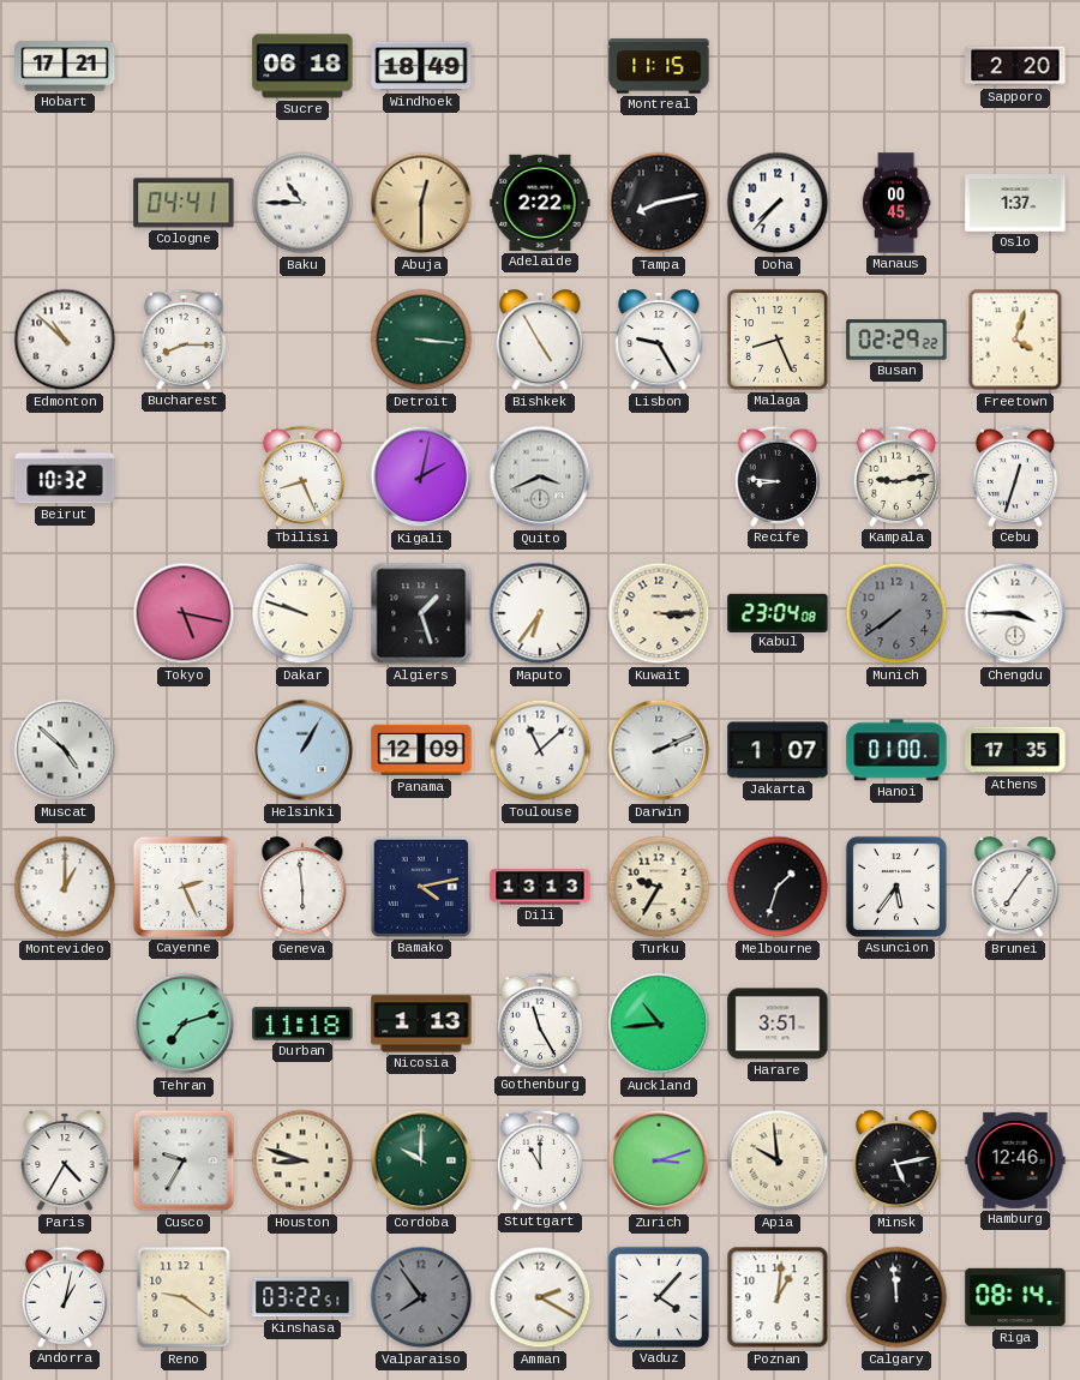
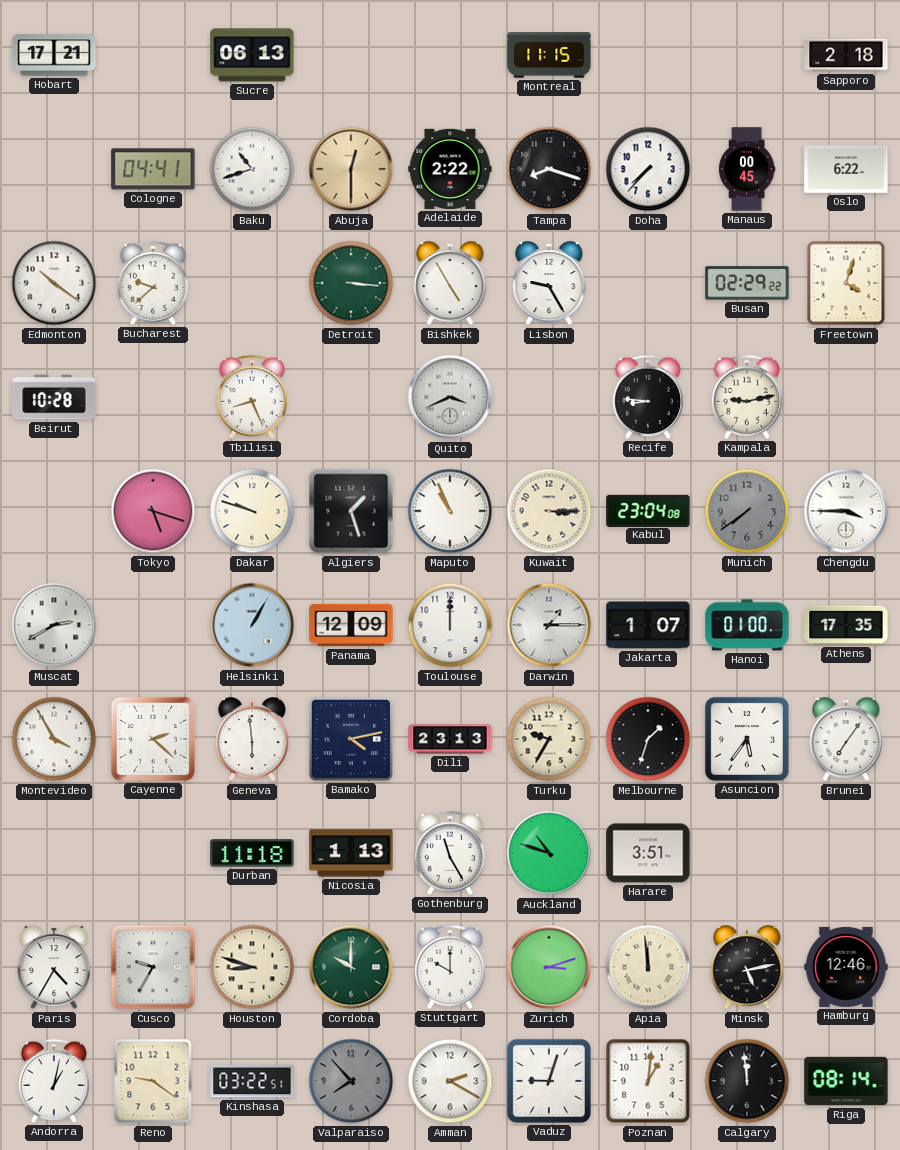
Sucre: 06:18 -> 06:13 (252, 55)
Windhoek: 18:49 -> none (421, 66)
Sapporo: 2:20 -> 2:18 (846, 55)
Baku: 10:45 -> 10:42 (252, 169)
Tampa: 8:13 -> 8:18 (549, 169)
Oslo: 1:37 -> 6:22 (846, 169)
Edmonton: 10:52 -> 10:21 (54, 283)
Bucharest: 8:15 -> 9:38 (152, 283)
Malaga: 8:26 -> none (778, 340)
Beirut: 10:32 -> 10:28 (54, 397)
Kigali: 2:02 -> none (421, 476)
Cebu: 12:33 -> none (1014, 476)
Tokyo: 5:17 -> 5:18 (153, 511)
Maputo: 6:36 -> 10:56 (450, 511)
Muscat: 4:52 -> 2:40 (54, 625)
Toulouse: 11:08 -> 12:00 (450, 625)
Darwin: 2:11 -> 1:15 (549, 625)
Montevideo: 1:00 -> 3:55 (54, 739)
Cayenne: 2:26 -> 2:22 (153, 739)
Dili: 13:13 -> 23:13 (450, 739)
Tehran: 7:12 -> none (184, 1024)
Auckland: 10:44 -> 10:48 (549, 853)
Stuttgart: 11:00 -> 10:00 (449, 967)
Apia: 9:59 -> 11:59 (648, 967)
Valparaiso: 7:54 -> 7:53 (351, 1081)
Vaduz: 4:07 -> 9:03 (549, 1081)
